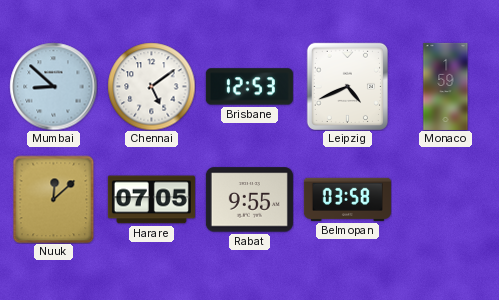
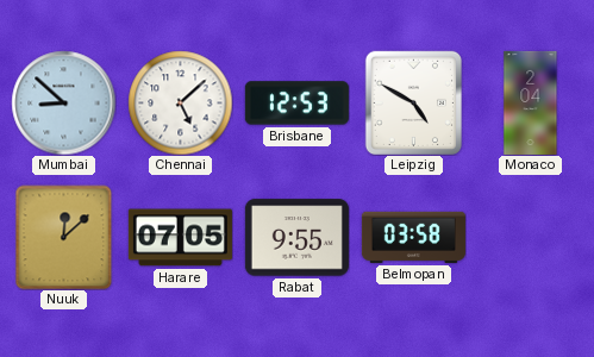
Chennai: 5:09 -> 5:08 (180, 102)
Leipzig: 4:41 -> 4:50 (413, 102)
Monaco: 1:59 -> 2:04 (531, 102)
